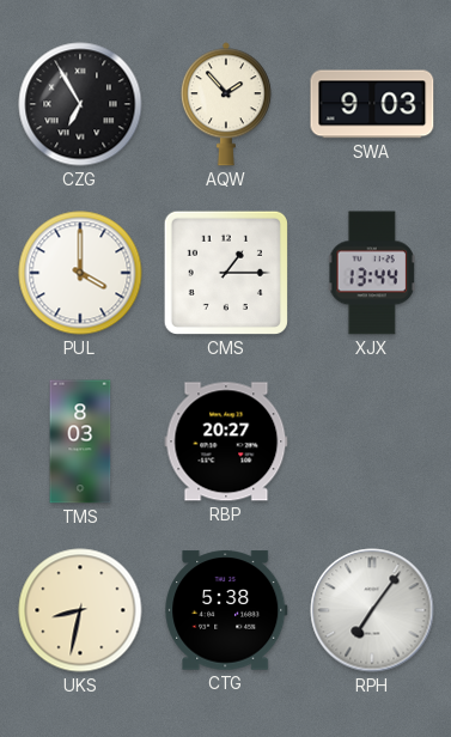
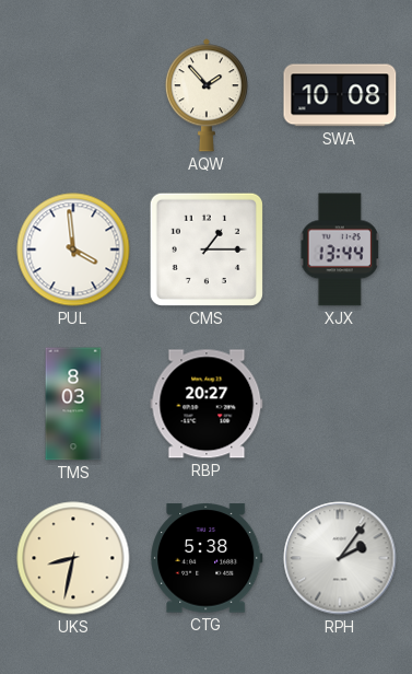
CZG: 6:55 -> none (80, 104)
SWA: 9:03 -> 10:08 (340, 95)
PUL: 4:00 -> 3:59 (73, 249)
RPH: 7:06 -> 2:06 (340, 558)
